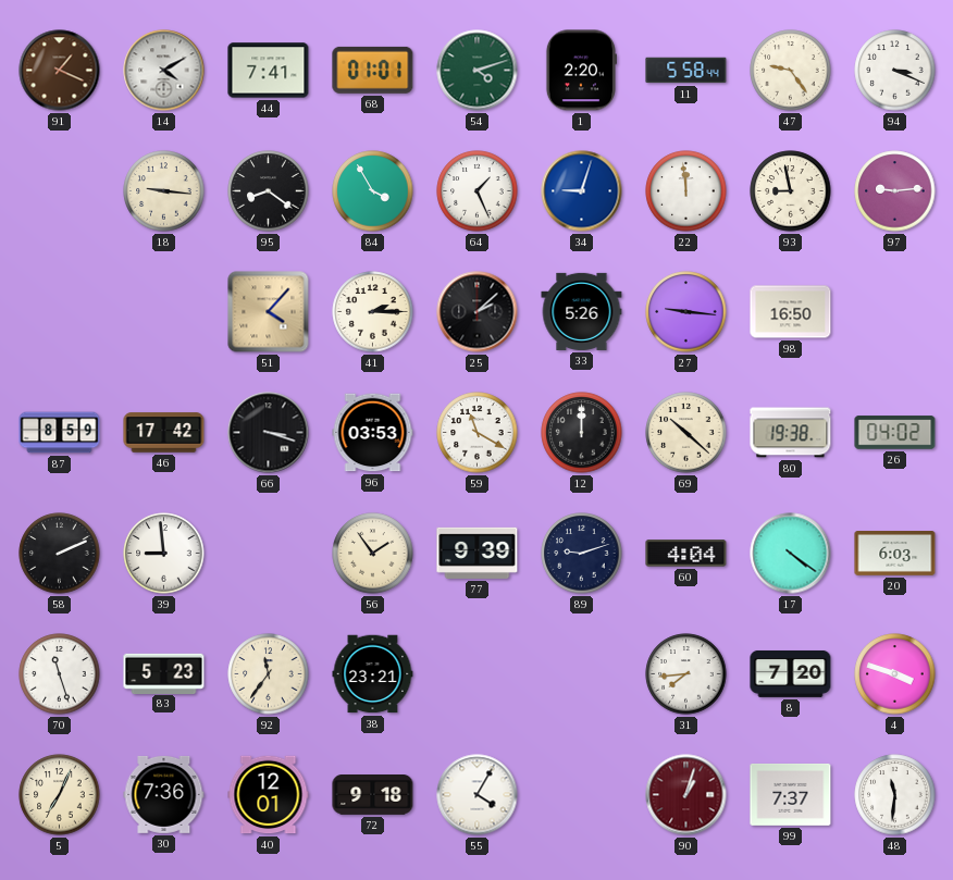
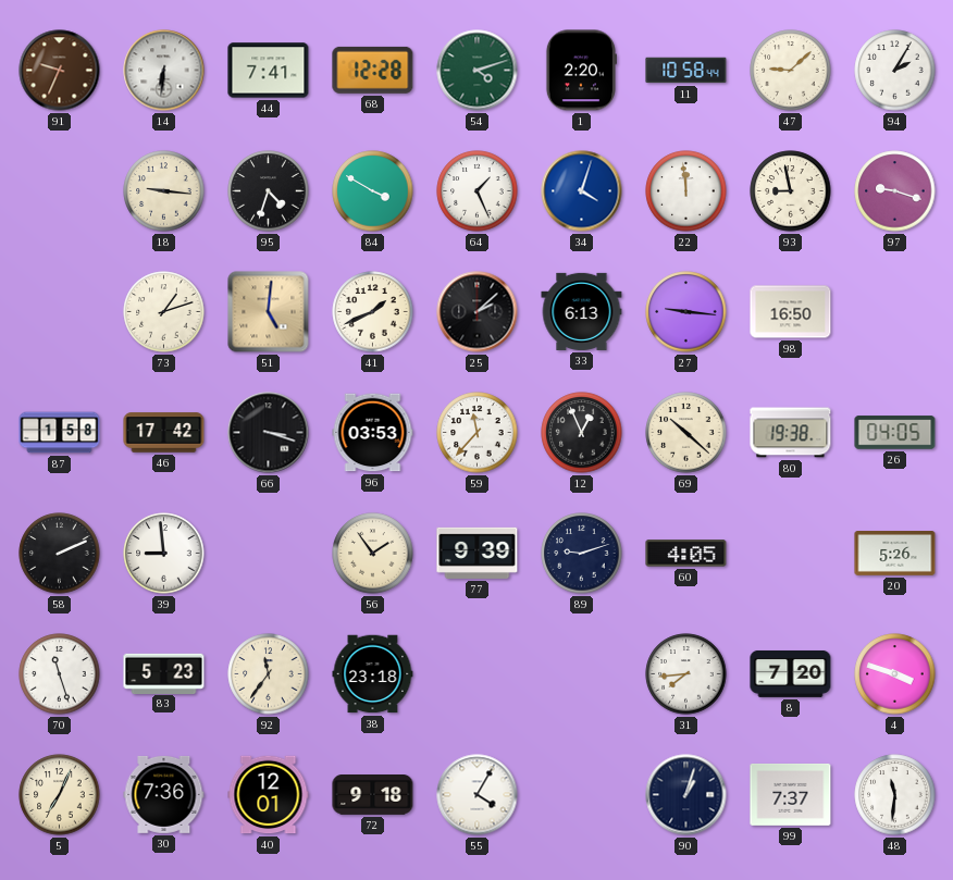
91: 1:19 -> 9:34 (60, 71)
14: 4:10 -> 6:31 (164, 71)
68: 01:01 -> 12:28 (373, 70)
11: 5:58 -> 10:58 (686, 71)
47: 9:24 -> 9:08 (791, 71)
94: 3:19 -> 2:05 (895, 71)
95: 8:21 -> 4:33 (269, 191)
84: 3:55 -> 3:50 (373, 191)
34: 9:03 -> 4:03 (582, 191)
97: 9:14 -> 9:18 (895, 191)
73: none -> 1:12 (164, 312)
51: 4:07 -> 5:01 (269, 312)
41: 2:15 -> 1:41 (373, 312)
33: 5:26 -> 6:13 (582, 311)
87: 8:59 -> 1:58 (60, 433)
59: 11:20 -> 11:37 (478, 433)
12: 12:00 -> 12:56 (582, 433)
26: 04:02 -> 04:05 (895, 433)
60: 4:04 -> 4:05 (686, 554)
17: 4:21 -> none (791, 554)
20: 6:03 -> 5:26 (895, 554)
38: 23:21 -> 23:18 (373, 674)
90 dial: burgundy -> navy (686, 795)
